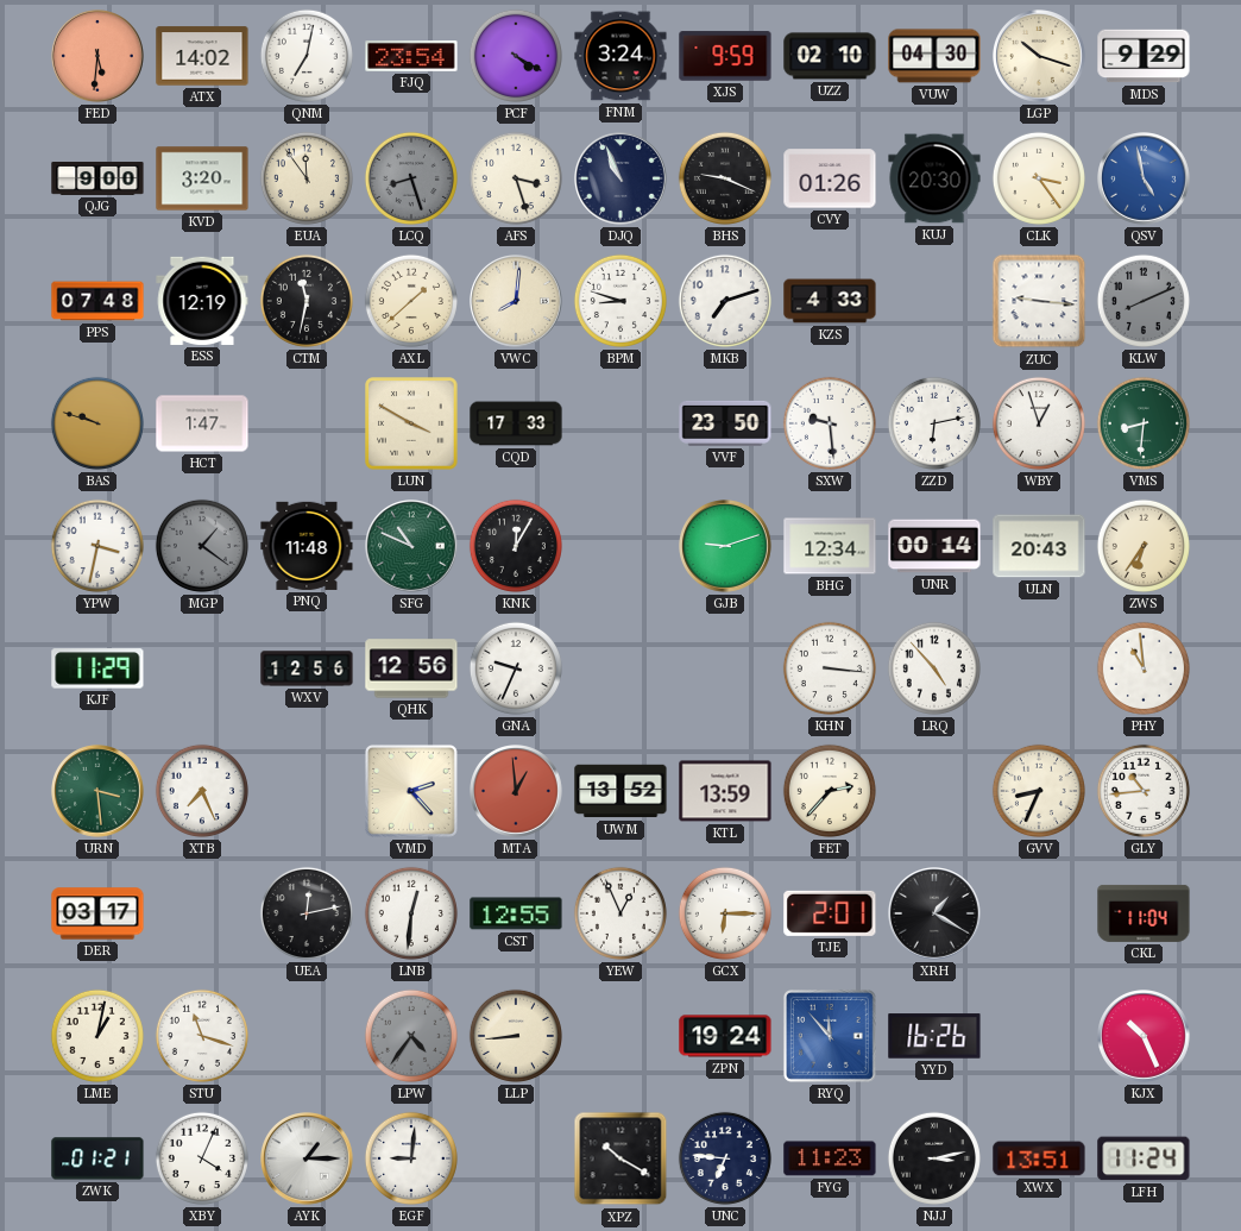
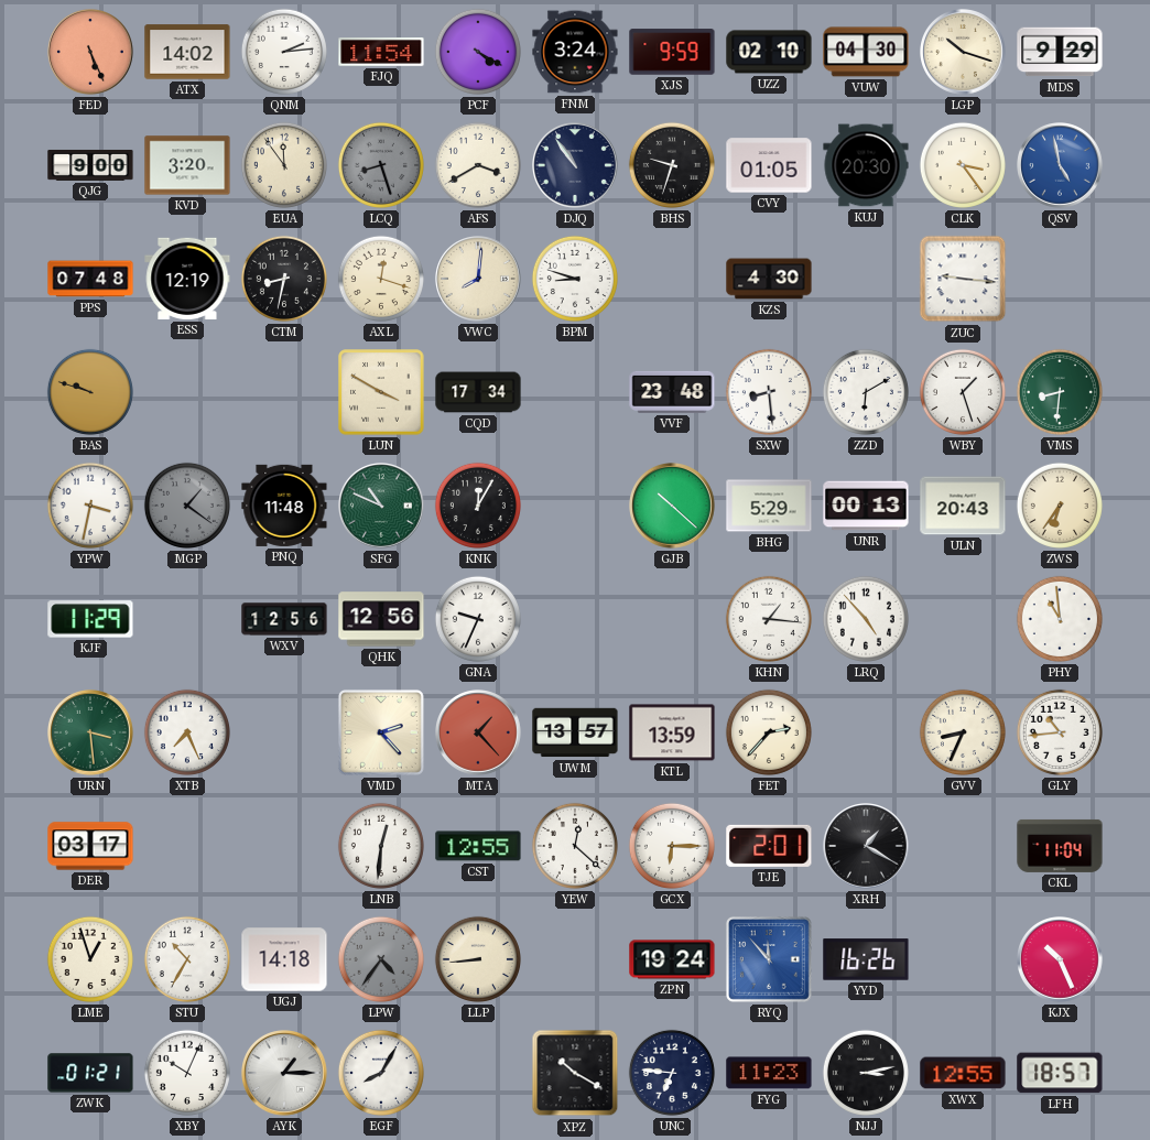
FED: 5:31 -> 5:26 (91, 53)
QNM: 7:02 -> 2:14 (284, 52)
FJQ: 23:54 -> 11:54 (381, 52)
AFS: 3:27 -> 3:40 (478, 165)
DJQ: 10:56 -> 10:54 (576, 166)
BHS: 9:19 -> 9:33 (672, 165)
CVY: 01:26 -> 01:05 (769, 165)
CTM: 11:32 -> 8:32 (284, 279)
AXL: 1:38 -> 12:18 (381, 279)
MKB: 7:12 -> none (725, 301)
KZS: 4:33 -> 4:30 (769, 279)
KLW: 8:11 -> none (1144, 301)
HCT: 1:47 -> none (202, 423)
CQD: 17:33 -> 17:34 (478, 392)
VVF: 23:50 -> 23:48 (672, 392)
SXW: 9:29 -> 8:29 (769, 392)
ZZD: 6:13 -> 6:10 (866, 392)
WBY: 12:57 -> 1:27 (963, 392)
GJB: 9:12 -> 10:22 (673, 507)
BHG: 12:34 -> 5:29 (769, 506)
UNR: 00:14 -> 00:13 (866, 506)
KHN: 3:16 -> 1:16 (769, 619)
MTA: 12:59 -> 1:23 (479, 734)
UWM: 13:52 -> 13:57 (575, 732)
UEA: 12:13 -> none (307, 913)
YEW: 12:56 -> 12:22 (575, 846)
LME: 1:02 -> 12:57 (90, 959)
STU: 11:18 -> 10:35 (187, 959)
UGJ: none -> 14:18 (284, 959)
XBY: 4:04 -> 10:04 (187, 1073)
EGF: 9:01 -> 8:05 (381, 1073)
XWX: 13:51 -> 12:55 (963, 1073)
LFH: 11:24 -> 18:57 (1060, 1073)
